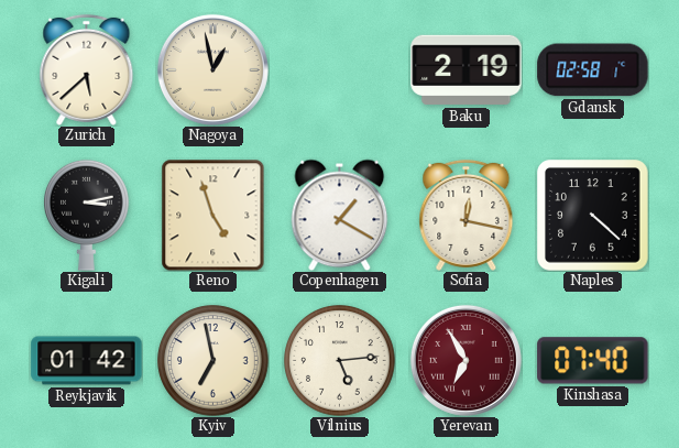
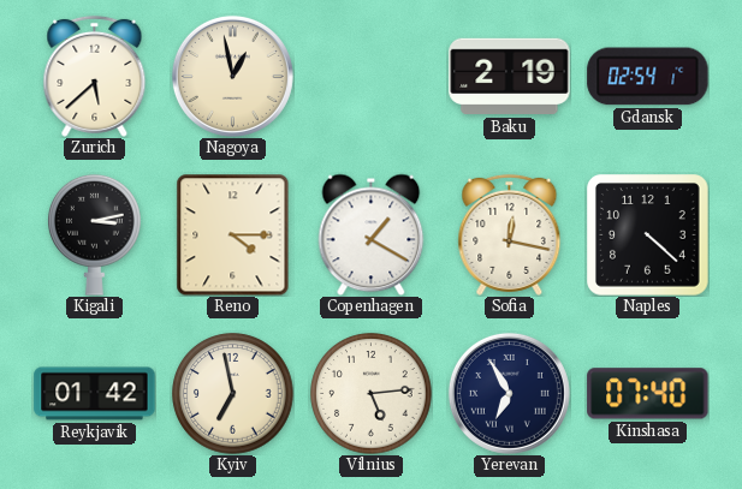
Gdansk: 02:58 -> 02:54 (648, 77)
Reno: 4:57 -> 4:15 (233, 234)
Yerevan dial: burgundy -> navy (509, 393)
